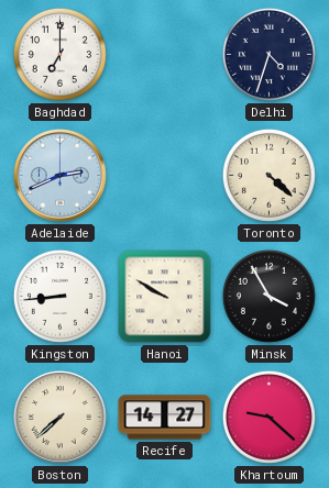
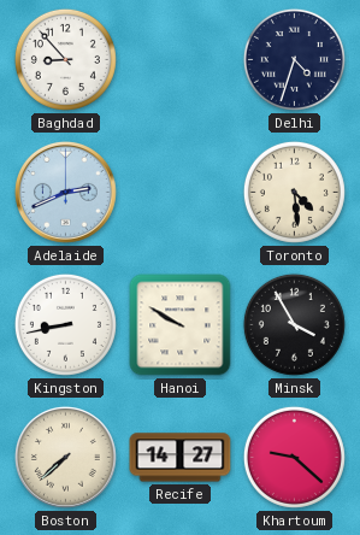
Baghdad: 7:00 -> 8:53 (65, 59)
Toronto: 4:22 -> 4:29 (294, 192)
Kingston: 8:44 -> 8:43 (65, 324)
